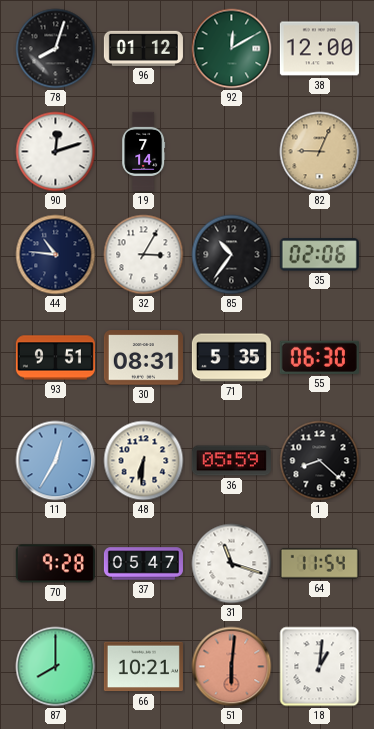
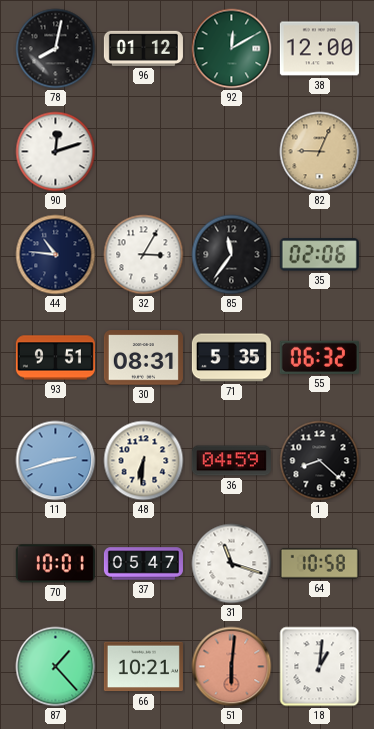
78: 8:03 -> 8:02 (56, 49)
19: 7:14 -> none (144, 151)
85: 10:36 -> 11:36 (232, 255)
55: 06:30 -> 06:32 (319, 357)
11: 12:35 -> 2:42 (56, 461)
36: 05:59 -> 04:59 (231, 461)
70: 9:28 -> 10:01 (55, 564)
64: 11:54 -> 10:58 (319, 563)
87: 8:00 -> 1:23 (56, 667)
